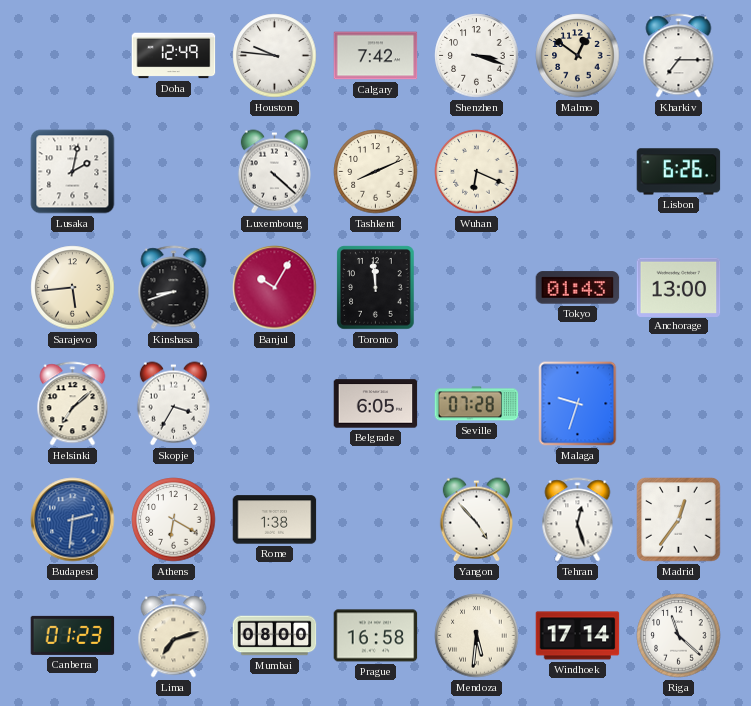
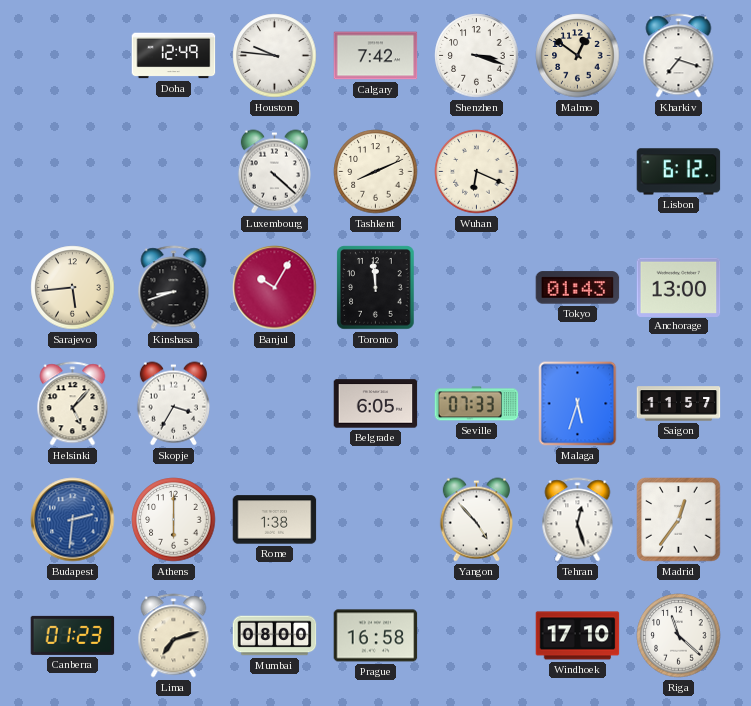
Kharkiv: 7:15 -> 7:18 (679, 56)
Lusaka: 2:02 -> none (73, 172)
Lisbon: 6:26 -> 6:12 (679, 172)
Helsinki: 7:08 -> 5:07 (73, 404)
Seville: 07:28 -> 07:33 (477, 404)
Malaga: 9:33 -> 5:33 (578, 404)
Saigon: none -> 11:57 (679, 404)
Athens: 6:20 -> 6:00 (174, 520)
Mendoza: 5:31 -> none (477, 636)
Windhoek: 17:14 -> 17:10 (578, 636)
